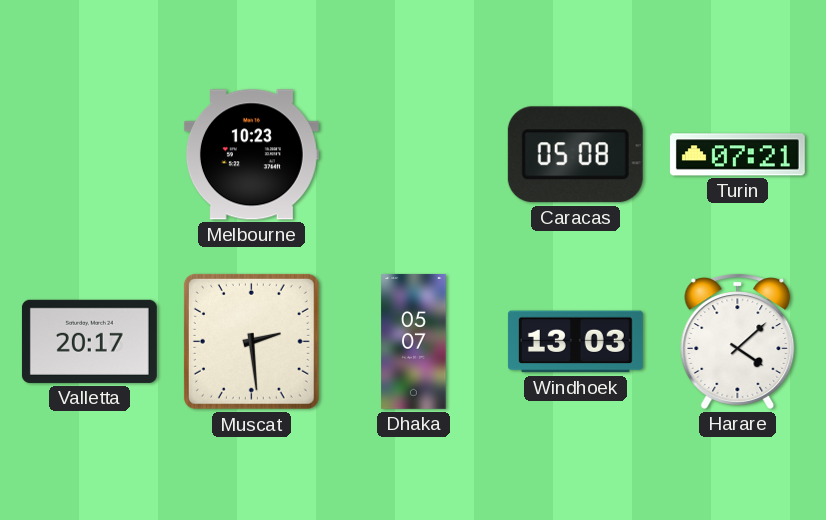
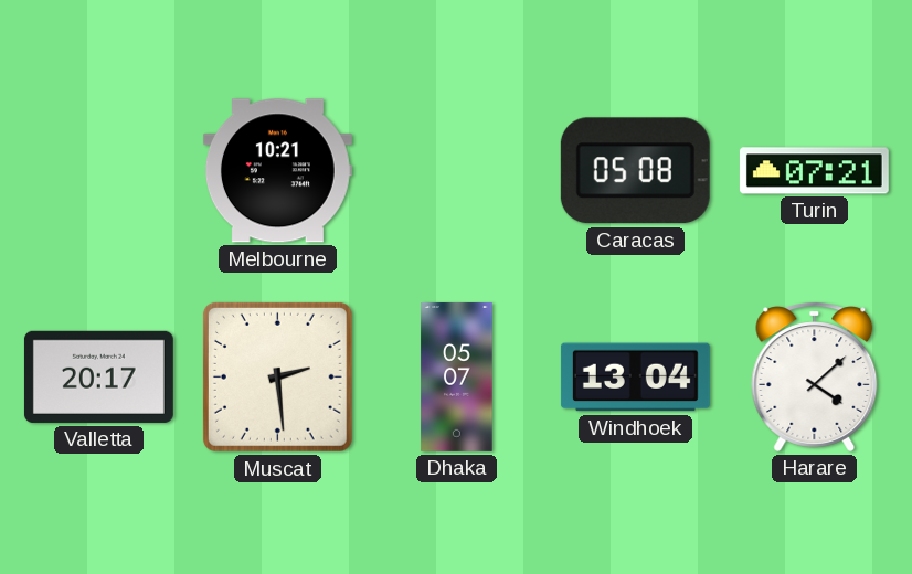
Melbourne: 10:23 -> 10:21 (277, 171)
Windhoek: 13:03 -> 13:04 (635, 378)
